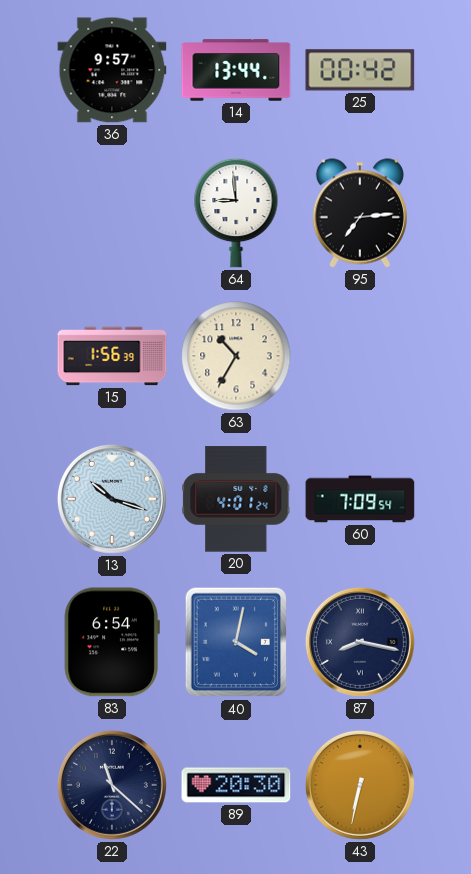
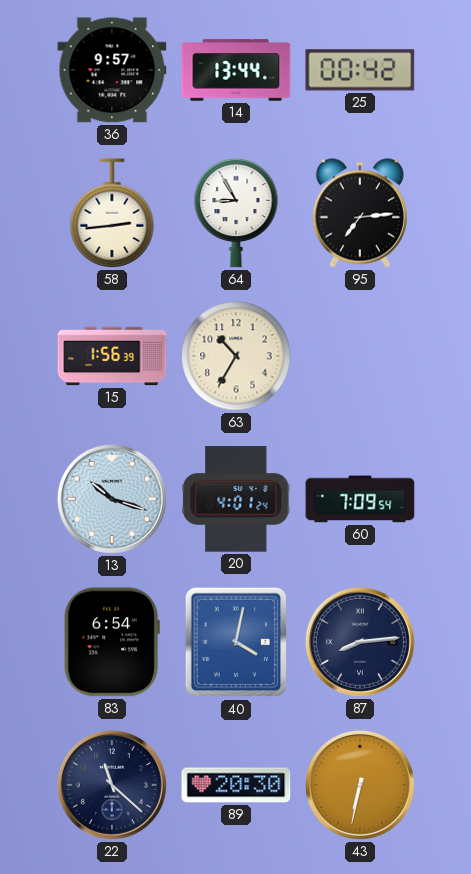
58: none -> 2:44 (112, 213)
64: 8:59 -> 8:55 (236, 213)
87: 8:17 -> 8:14 (360, 642)
